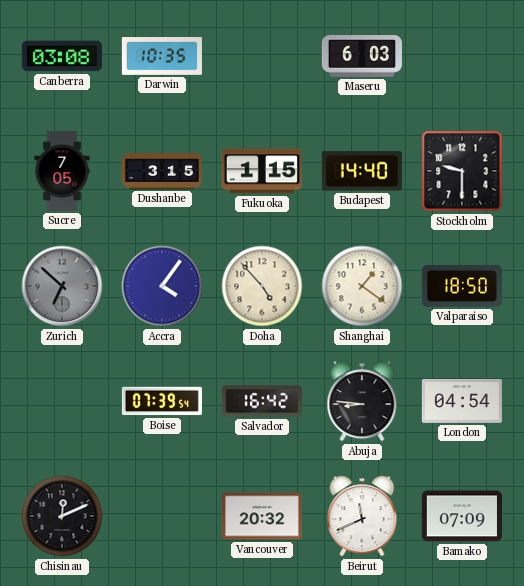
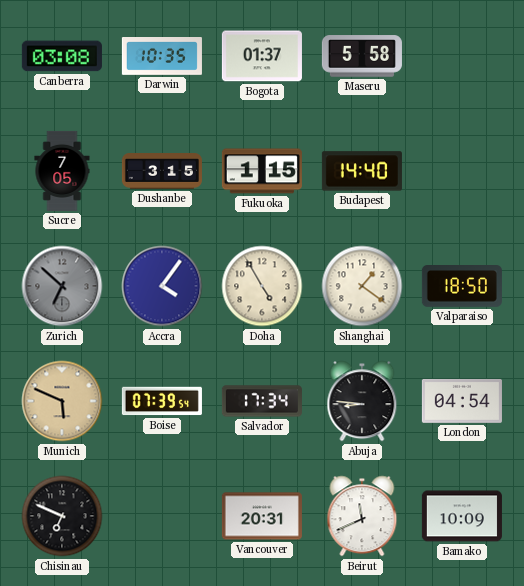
Bogota: none -> 01:37 (262, 56)
Maseru: 6:03 -> 5:58 (362, 56)
Stockholm: 9:30 -> none (462, 171)
Doha: 4:53 -> 4:55 (262, 286)
Munich: none -> 5:49 (62, 401)
Salvador: 16:42 -> 17:34 (262, 401)
Chisinau: 12:11 -> 6:49 (62, 516)
Vancouver: 20:32 -> 20:31 (262, 516)
Bamako: 07:09 -> 10:09 (462, 516)
